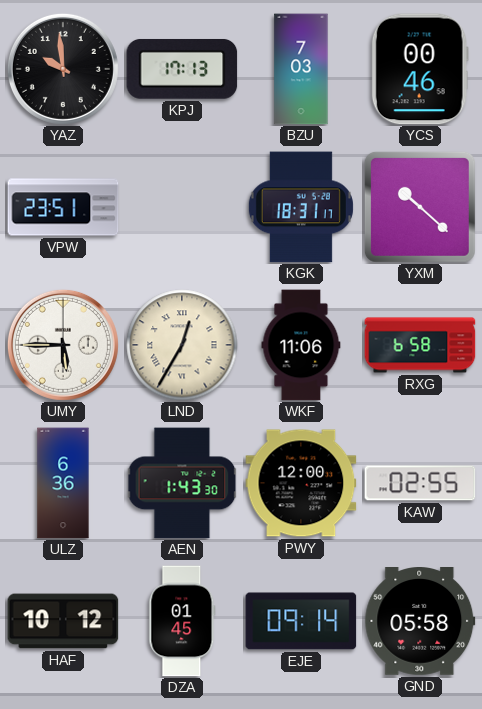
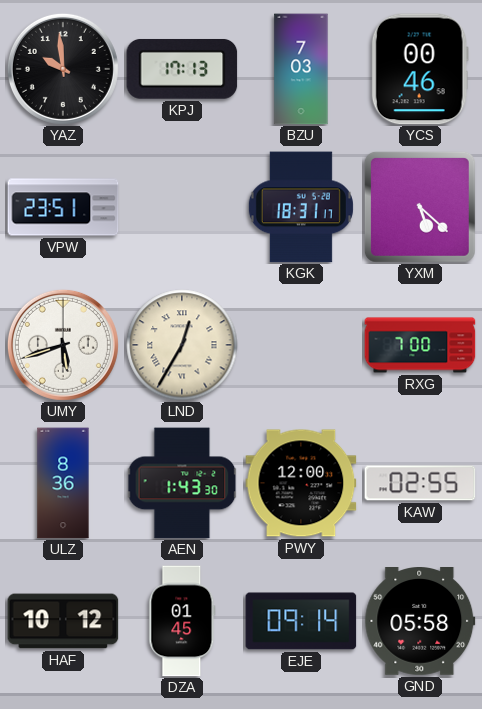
YXM: 10:22 -> 5:22 (420, 207)
UMY: 5:45 -> 5:42 (63, 345)
WKF: 11:06 -> none (301, 345)
RXG: 6:58 -> 7:00 (420, 345)
ULZ: 6:36 -> 8:36 (63, 483)
